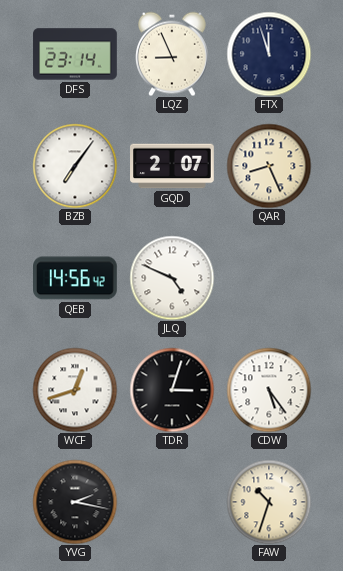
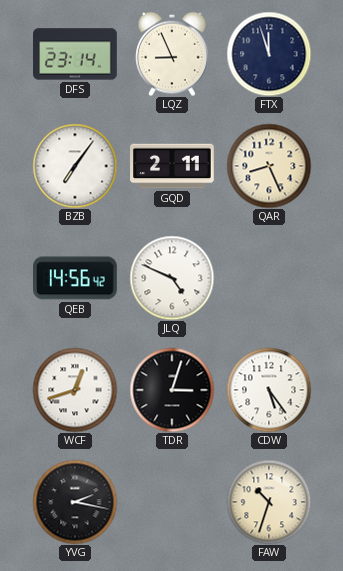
GQD: 2:07 -> 2:11 (172, 166)
